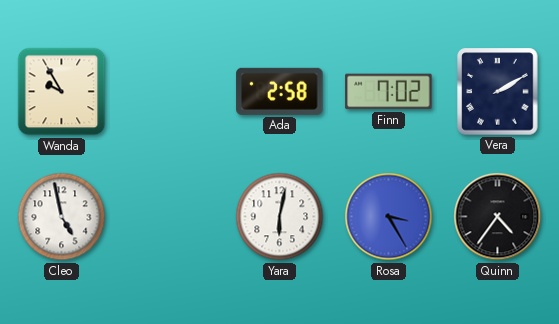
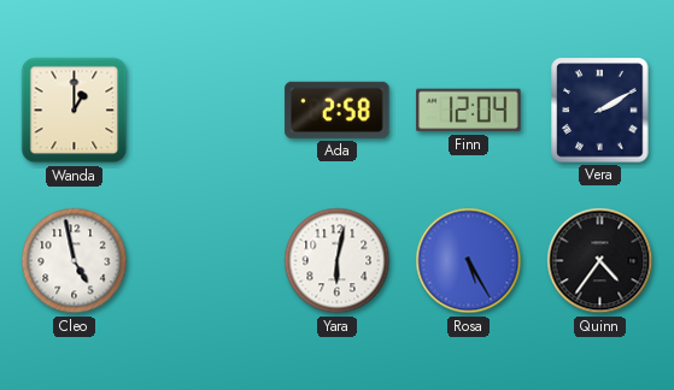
Wanda: 9:55 -> 1:00 (75, 111)
Finn: 7:02 -> 12:04 (469, 111)
Rosa: 3:25 -> 5:25 (469, 261)
